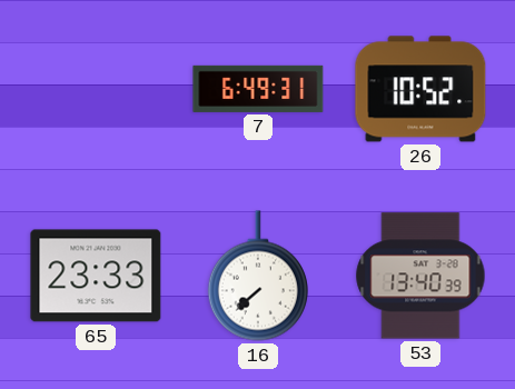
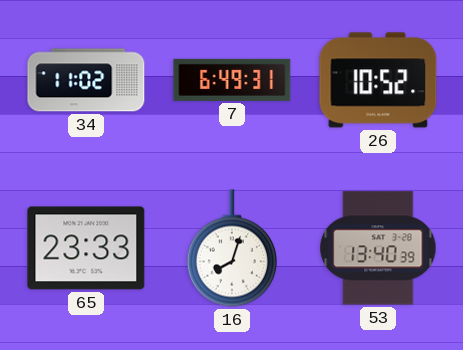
34: none -> 11:02 (86, 80)
16: 7:38 -> 8:03 (232, 248)
